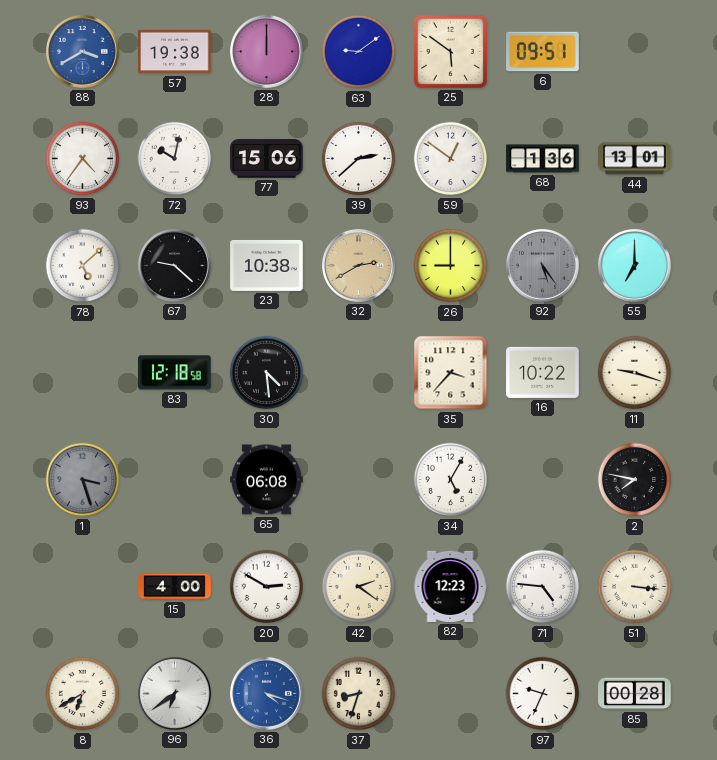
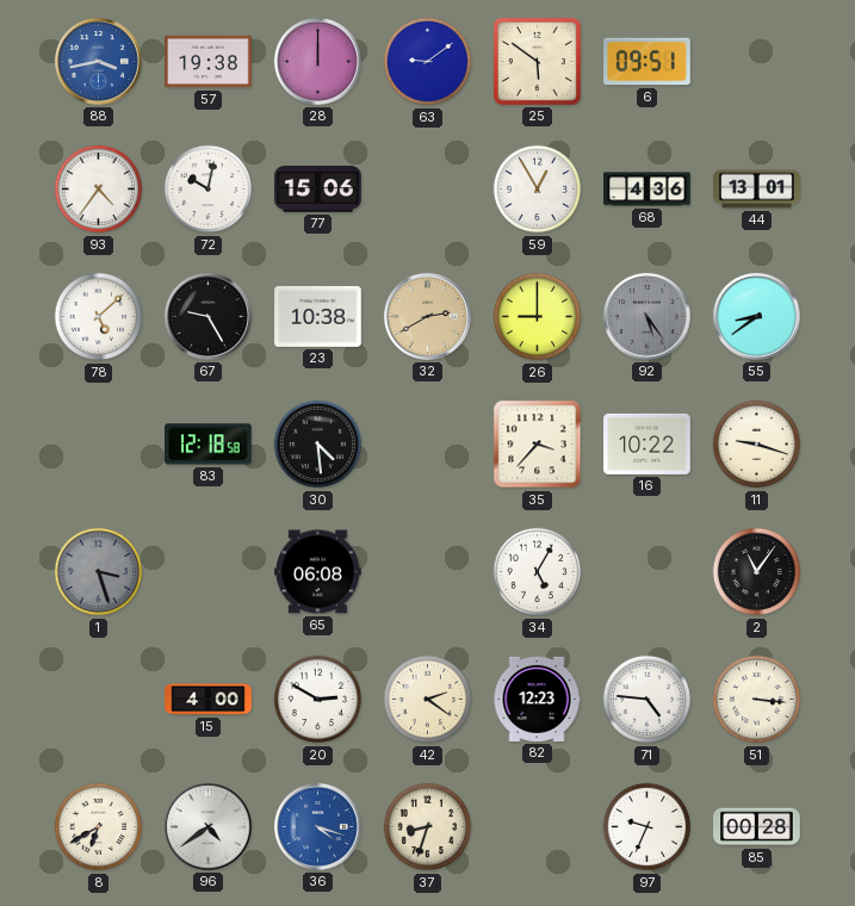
88: 3:40 -> 3:43 (98, 61)
39: 2:38 -> none (359, 159)
59: 12:51 -> 12:55 (538, 190)
68: 1:36 -> 4:36 (648, 190)
67: 9:22 -> 9:25 (207, 316)
55: 7:00 -> 8:39 (756, 316)
2: 7:47 -> 11:06 (757, 572)
96: 6:39 -> 4:39 (207, 826)
